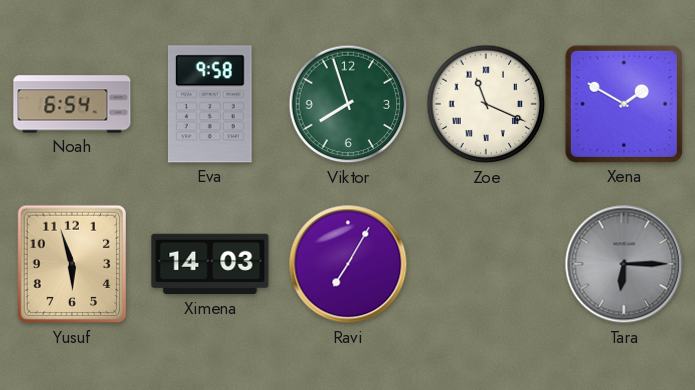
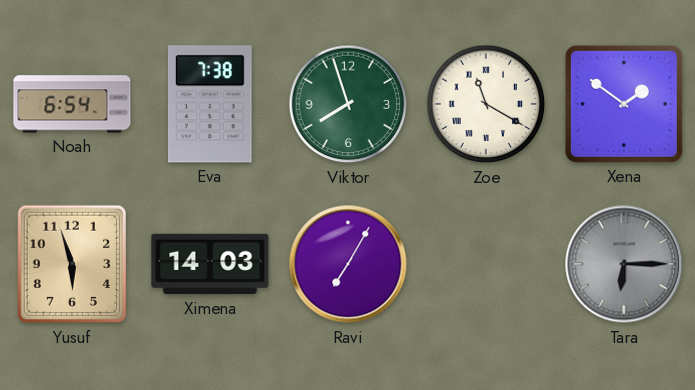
Eva: 9:58 -> 7:38 (210, 104)
Zoe: 11:19 -> 11:20 (486, 104)
Xena: 1:50 -> 1:51 (624, 104)
